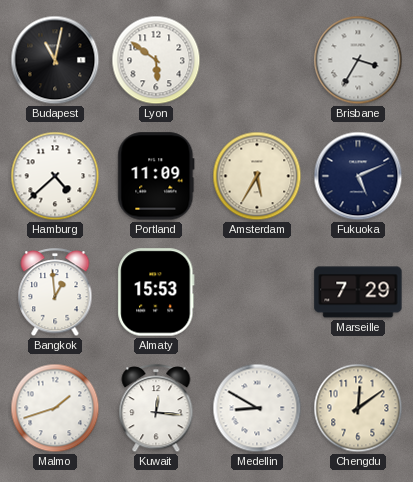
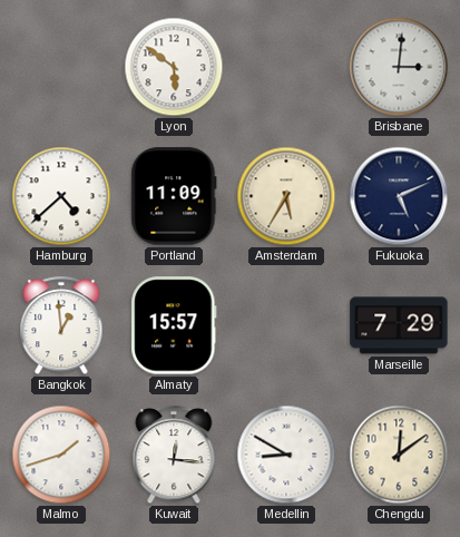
Budapest: 11:02 -> none (55, 60)
Brisbane: 3:35 -> 3:01 (399, 67)
Almaty: 15:53 -> 15:57 (174, 325)
